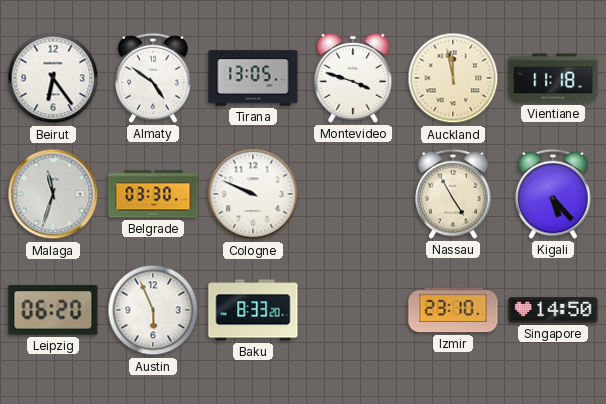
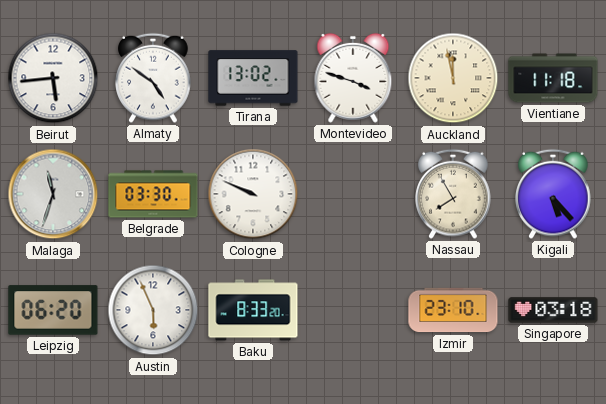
Beirut: 6:24 -> 5:44 (53, 78)
Tirana: 13:05 -> 13:02 (253, 78)
Nassau: 4:55 -> 7:55 (453, 194)
Singapore: 14:50 -> 03:18 (553, 310)
